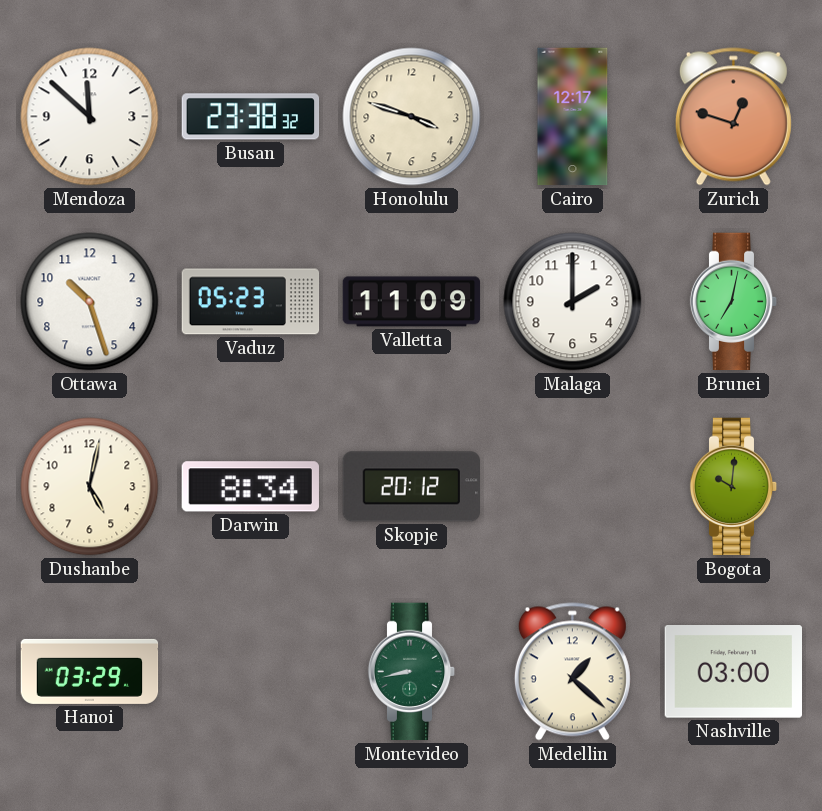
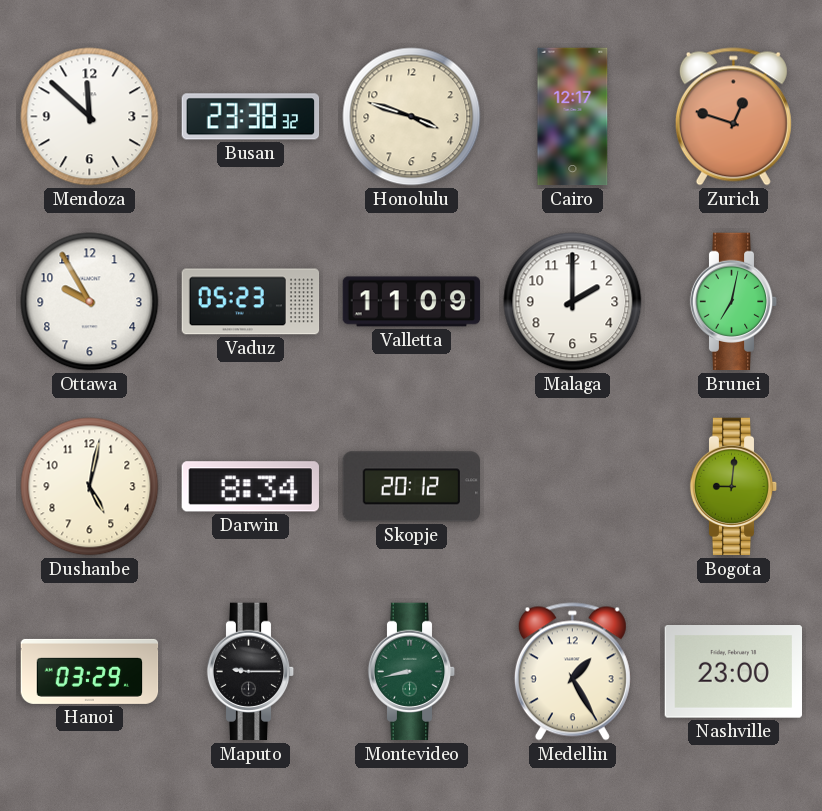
Ottawa: 10:27 -> 9:55 (90, 302)
Bogota: 10:01 -> 9:01 (734, 487)
Maputo: none -> 9:15 (251, 672)
Medellin: 1:22 -> 1:25 (572, 672)
Nashville: 03:00 -> 23:00 (733, 672)
